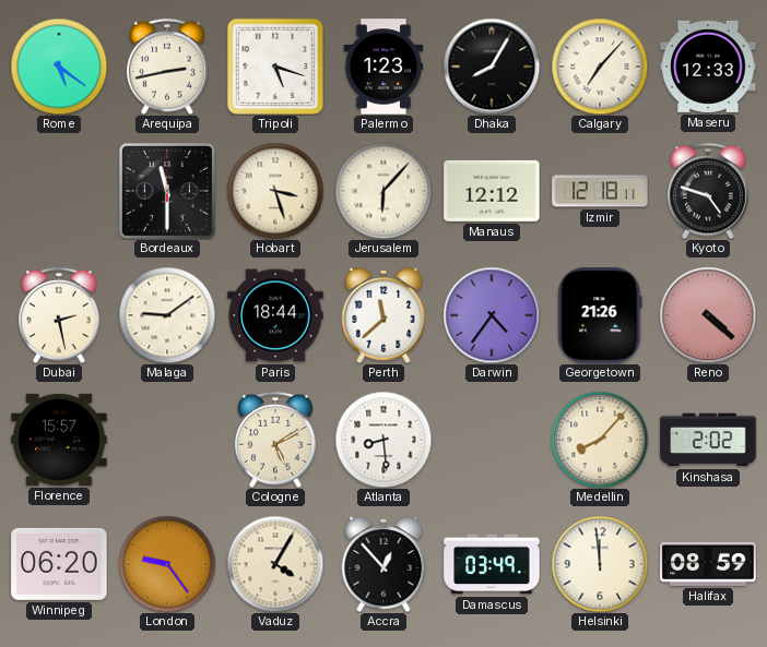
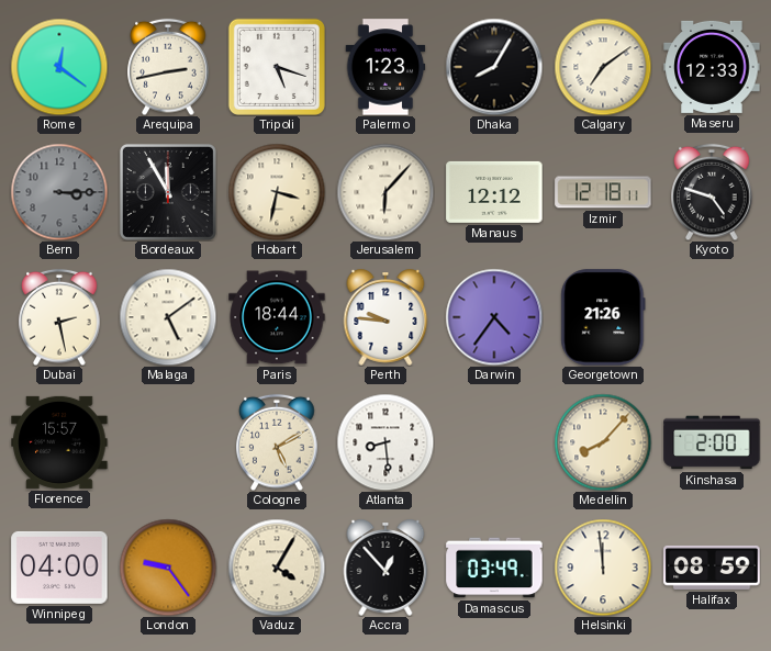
Rome: 5:21 -> 12:21 (59, 67)
Calgary: 7:07 -> 7:09 (603, 67)
Bern: none -> 3:15 (59, 192)
Bordeaux: 11:30 -> 11:55 (168, 192)
Hobart: 3:27 -> 3:32 (277, 192)
Malaga: 9:09 -> 5:09 (168, 317)
Perth: 11:38 -> 9:46 (386, 317)
Reno: 4:22 -> none (708, 315)
Kinshasa: 2:02 -> 2:00 (712, 442)
Winnipeg: 06:20 -> 04:00 (59, 568)
